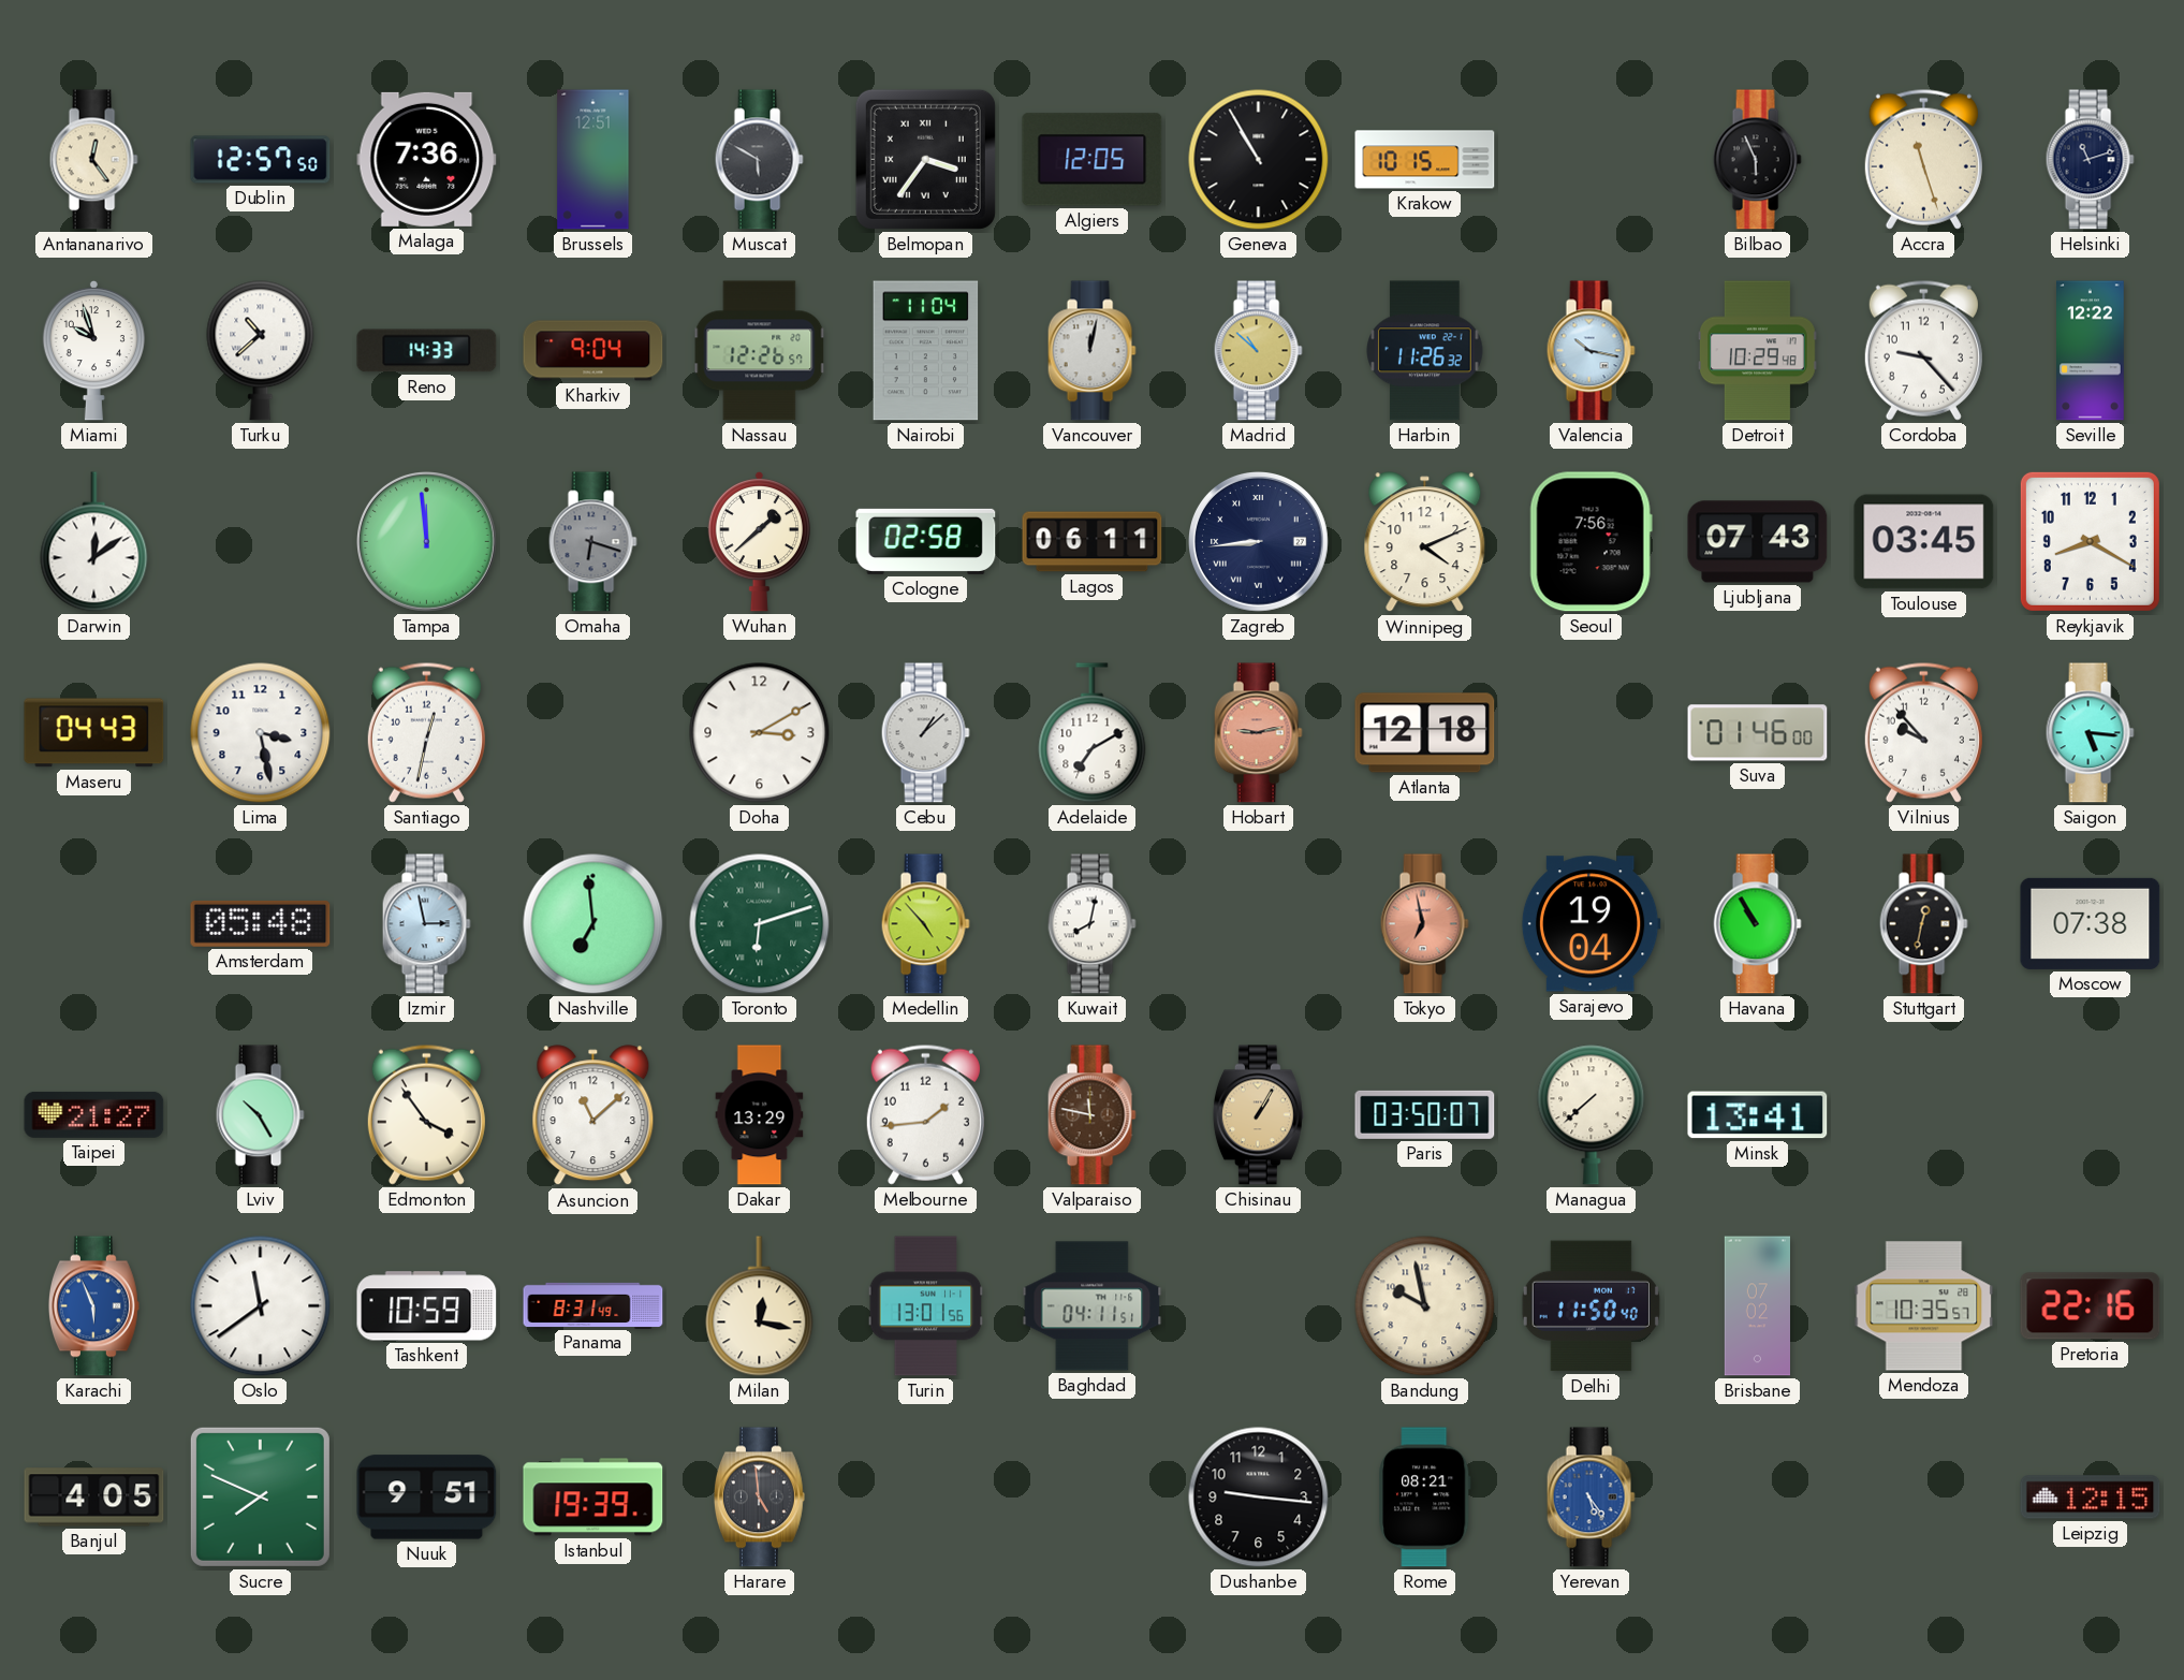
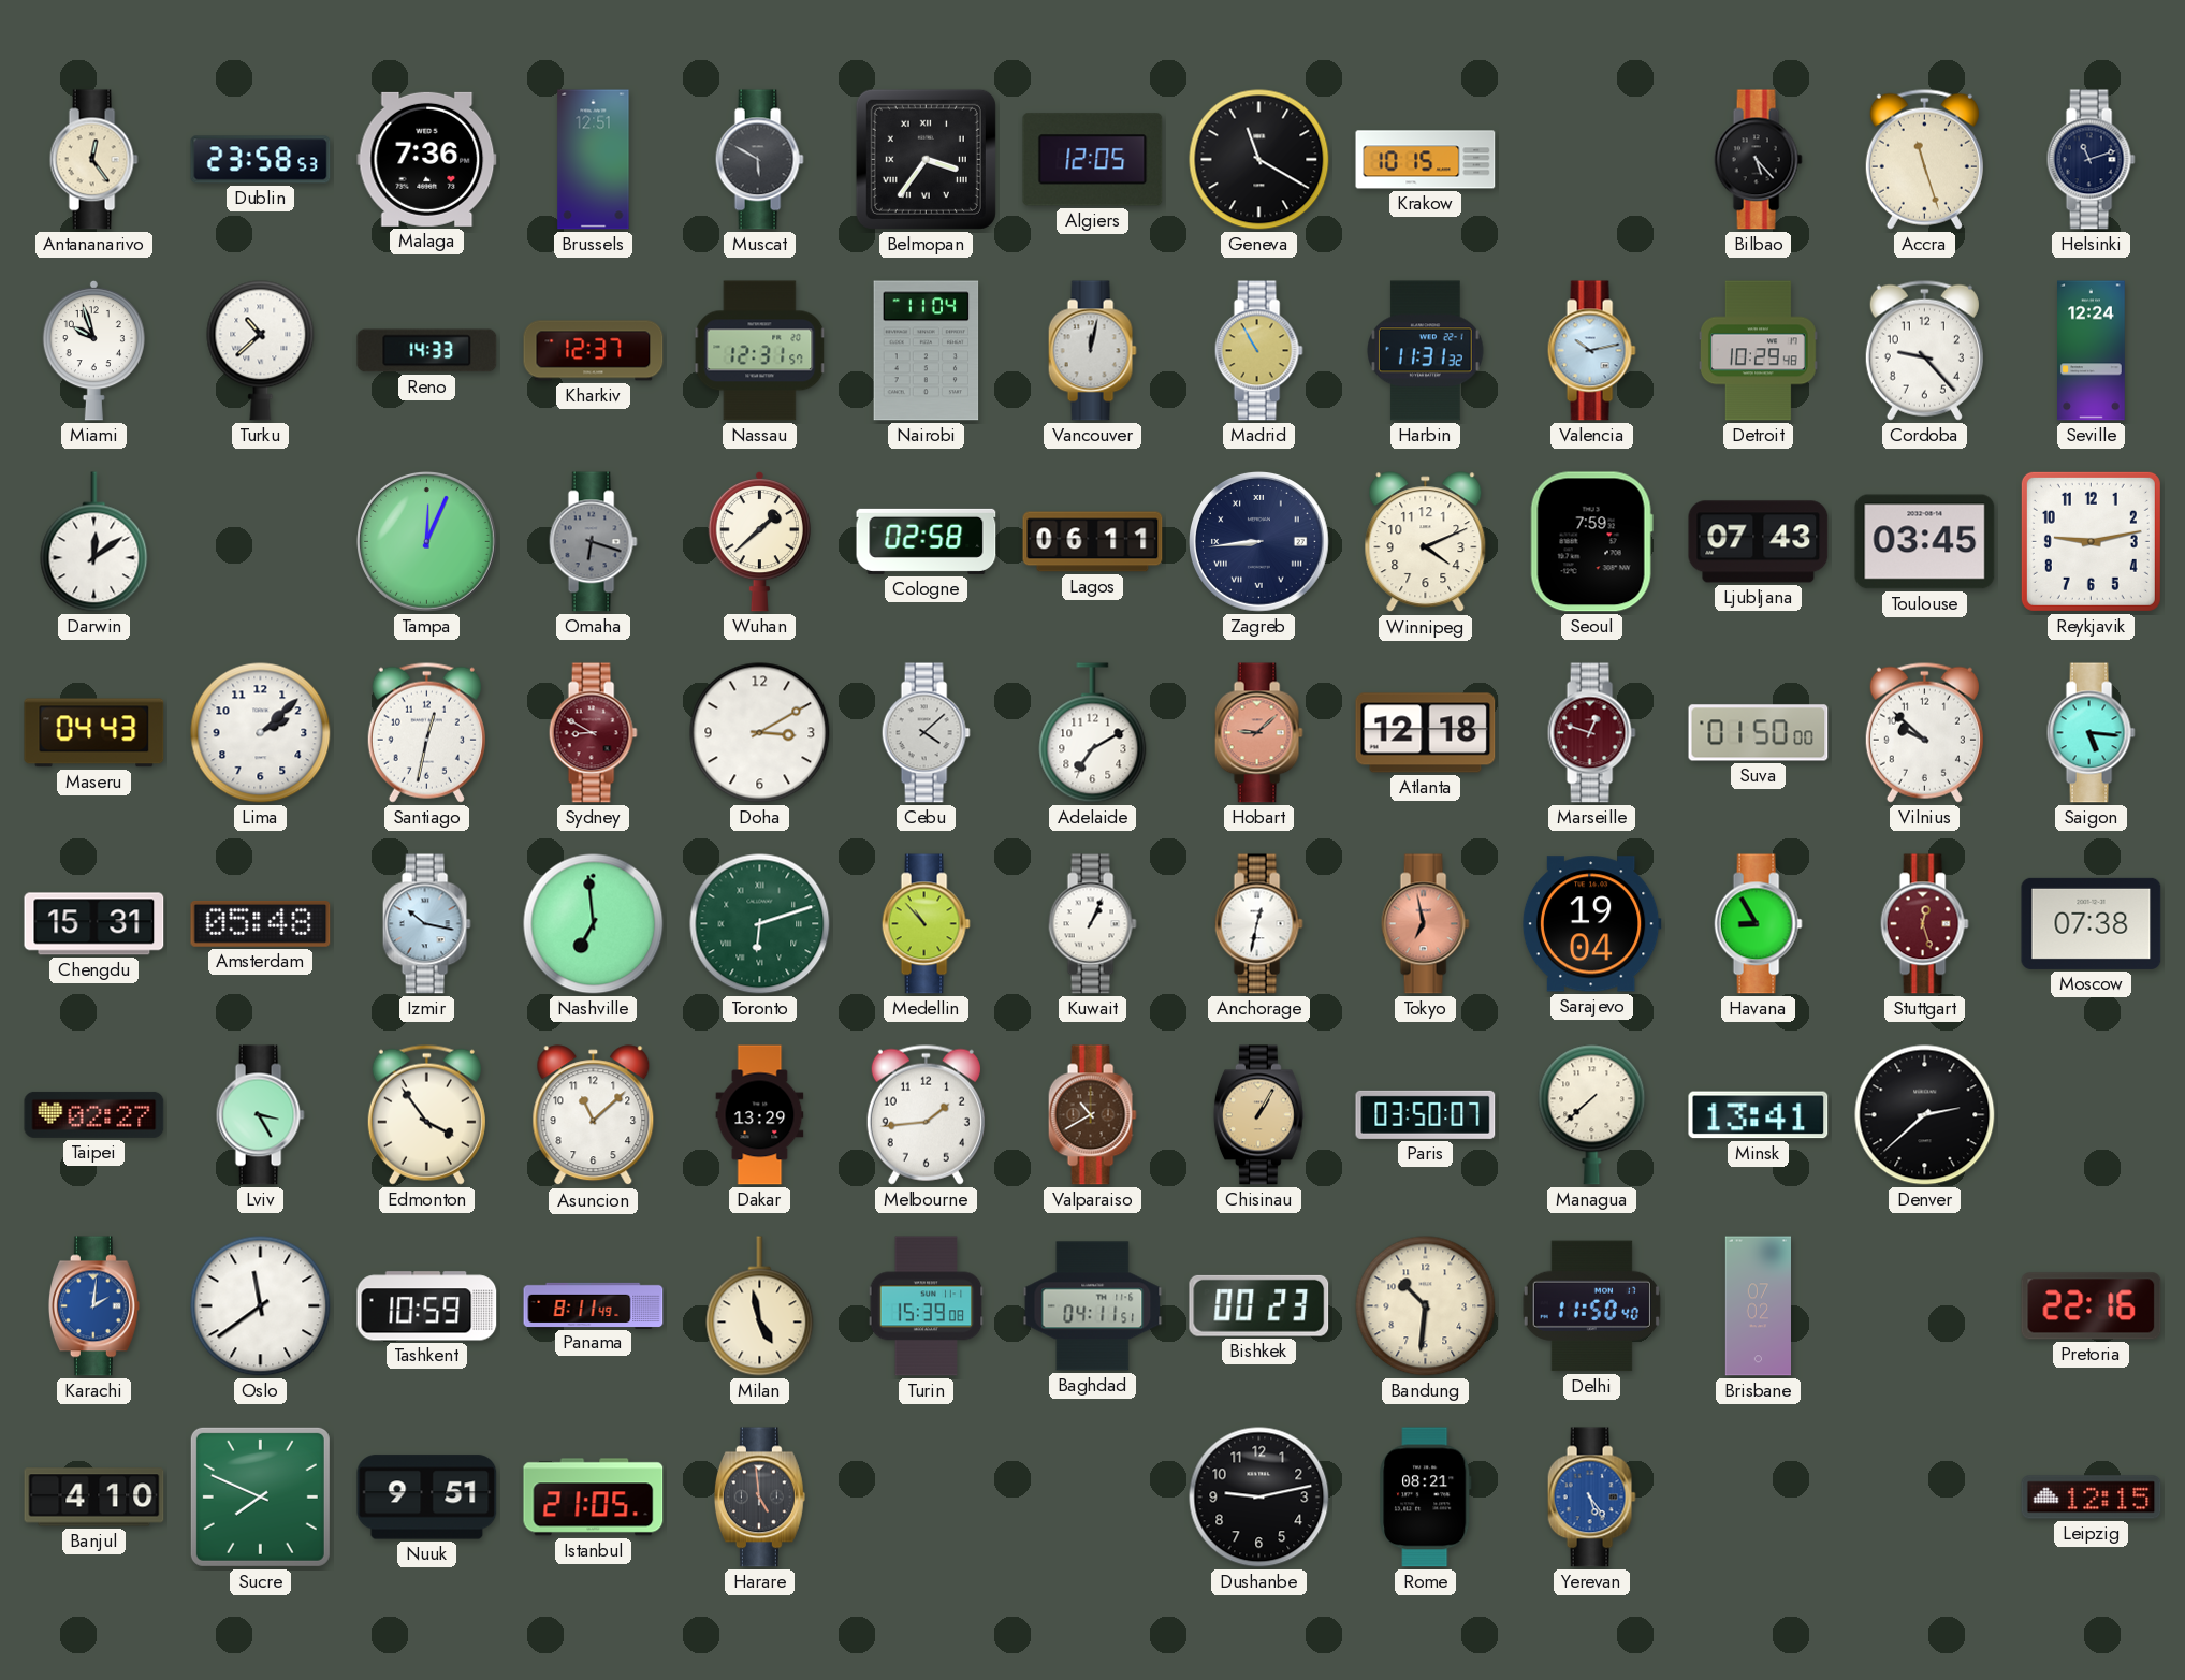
Dublin: 12:57 -> 23:58 (261, 160)
Geneva: 10:55 -> 11:20 (1259, 160)
Bilbao: 5:56 -> 5:23 (1758, 160)
Kharkiv: 9:04 -> 12:37 (594, 351)
Nassau: 12:26 -> 12:31 (760, 351)
Madrid: 10:52 -> 10:55 (1258, 351)
Harbin: 11:26 -> 11:31 (1426, 351)
Valencia: 10:17 -> 10:13 (1591, 351)
Seville: 12:22 -> 12:24 (2092, 351)
Tampa: 11:59 -> 12:04 (427, 542)
Seoul: 7:56 -> 7:59 (1591, 542)
Reykjavik: 8:20 -> 9:13 (2091, 541)
Lima: 3:28 -> 2:08 (261, 733)
Sydney: none -> 8:50 (593, 733)
Cebu: 1:08 -> 4:08 (926, 733)
Hobart: 9:13 -> 9:08 (1258, 733)
Marseille: none -> 12:48 (1591, 733)
Suva: 01:46 -> 01:50 (1759, 733)
Vilnius: 9:53 -> 9:52 (1924, 732)
Chengdu: none -> 15:31 (94, 924)
Izmir: 2:58 -> 10:17 (426, 924)
Medellin: 4:53 -> 10:53 (926, 924)
Kuwait: 8:02 -> 1:04 (1092, 924)
Anchorage: none -> 12:32 (1258, 924)
Havana: 10:55 -> 8:55 (1758, 924)
Stuttgart: 12:32 -> 12:27 (1924, 924)
Stuttgart dial: black -> burgundy (1924, 924)
Taipei: 21:27 -> 02:27 (94, 1114)
Lviv: 10:25 -> 3:25 (260, 1115)
Valparaiso: 11:47 -> 10:40 (1092, 1115)
Denver: none -> 2:38 (1925, 1115)
Karachi: 5:56 -> 2:01 (93, 1306)
Panama: 8:31 -> 8:11 (594, 1305)
Milan: 12:17 -> 4:58 (760, 1306)
Turin: 13:01 -> 15:39 (927, 1306)
Bishkek: none -> 00:23 (1259, 1305)
Bandung: 9:58 -> 10:31 (1426, 1306)
Mendoza: 10:35 -> none (1924, 1306)
Banjul: 4:05 -> 4:10 (94, 1498)
Istanbul: 19:39 -> 21:05 (594, 1498)
Dushanbe: 9:16 -> 9:13 (1259, 1498)
